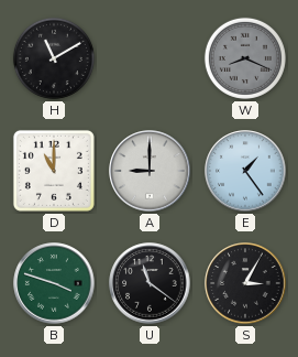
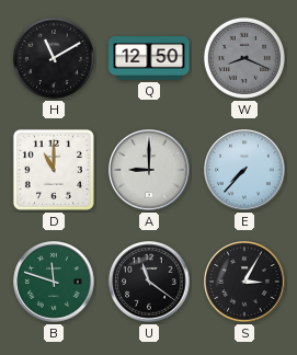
Q: none -> 12:50 (149, 58)
E: 1:24 -> 7:37 (244, 170)
B: 3:48 -> 11:48 (54, 282)
